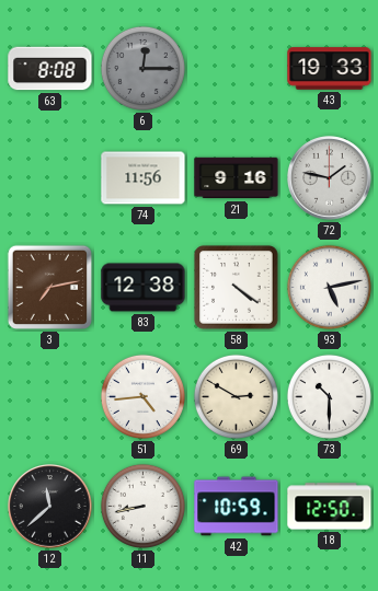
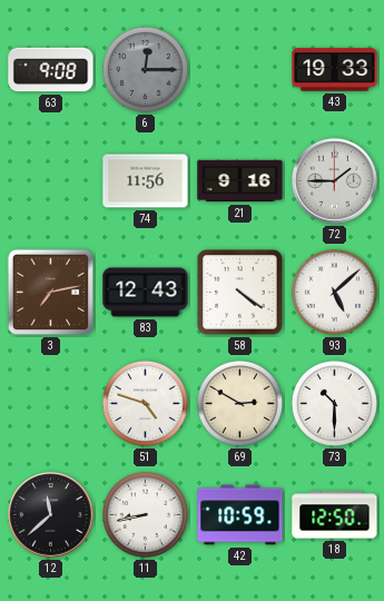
63: 8:08 -> 9:08 (51, 70)
72: 1:47 -> 1:45 (335, 181)
83: 12:38 -> 12:43 (146, 293)
93: 5:13 -> 5:08 (334, 292)
51: 4:44 -> 4:48 (145, 403)
